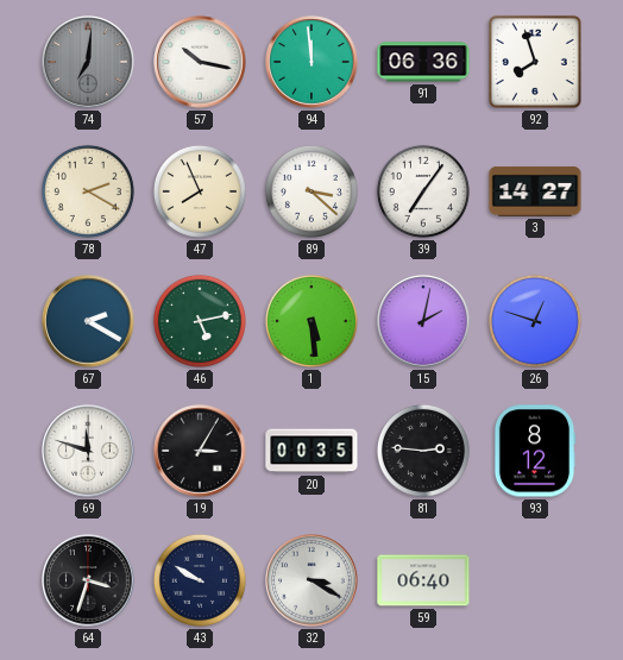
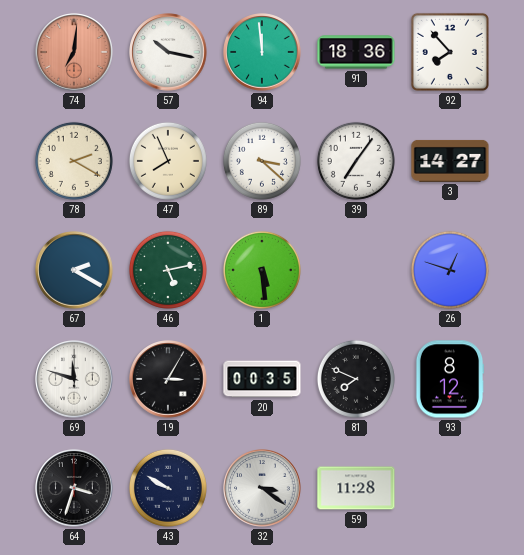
74 dial: grey -> salmon (74, 52)
91: 06:36 -> 18:36 (356, 52)
92: 7:57 -> 7:53 (450, 52)
15: 2:02 -> none (423, 321)
81: 2:46 -> 7:49 (356, 379)
32: 3:20 -> 3:21 (262, 488)
59: 06:40 -> 11:28 (356, 488)
